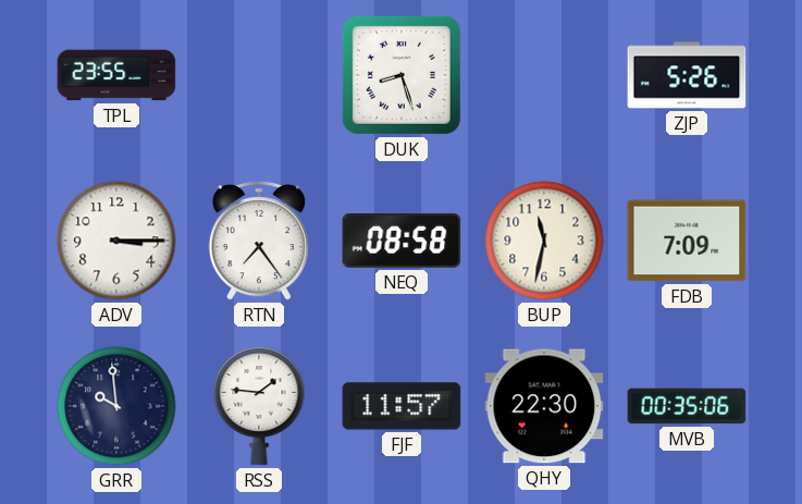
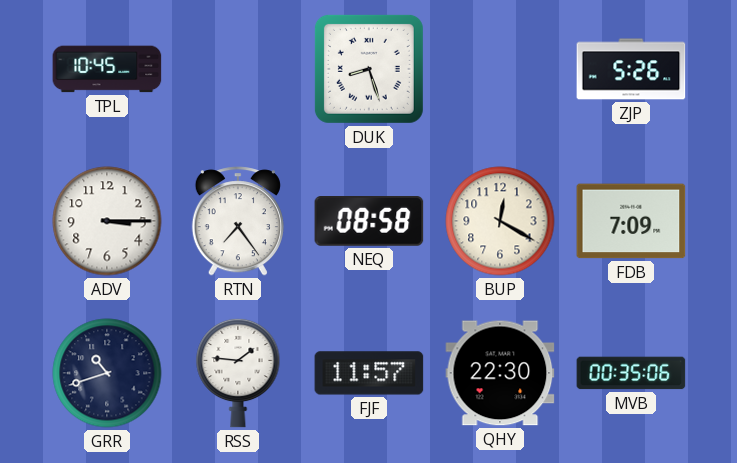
TPL: 23:55 -> 10:45 (107, 69)
BUP: 11:32 -> 12:20 (500, 221)
GRR: 9:59 -> 10:42 (107, 373)
